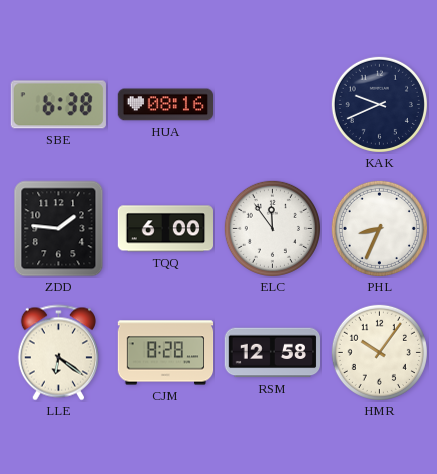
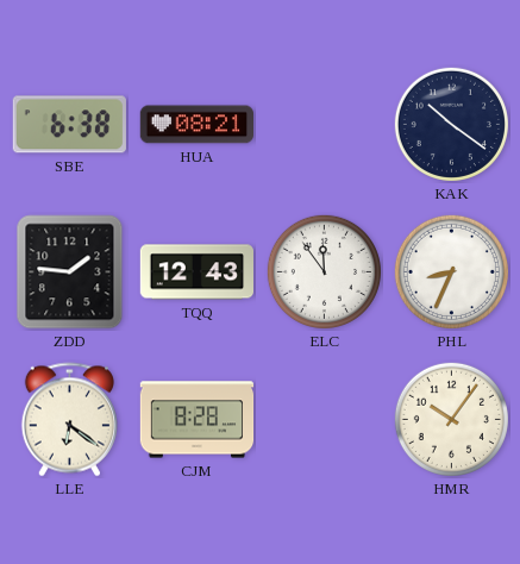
HUA: 08:16 -> 08:21 (196, 125)
KAK: 9:41 -> 10:21 (451, 124)
TQQ: 6:00 -> 12:43 (196, 272)
RSM: 12:58 -> none (272, 353)
